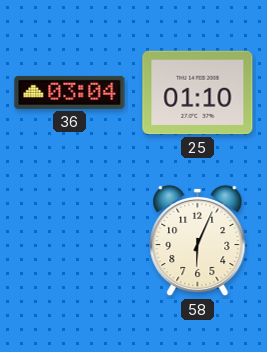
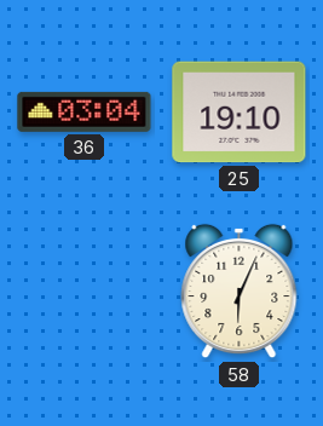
25: 01:10 -> 19:10 (240, 113)
